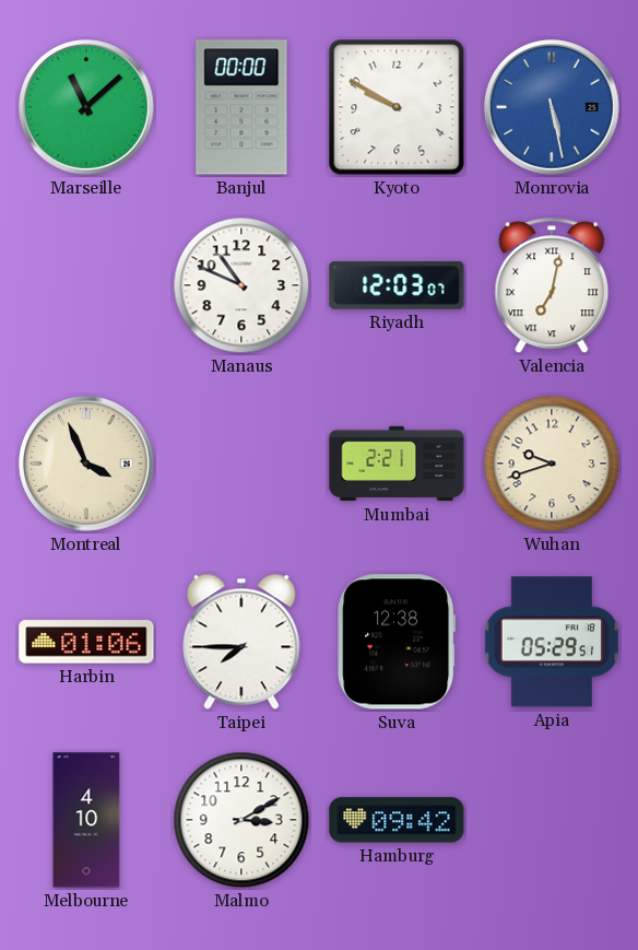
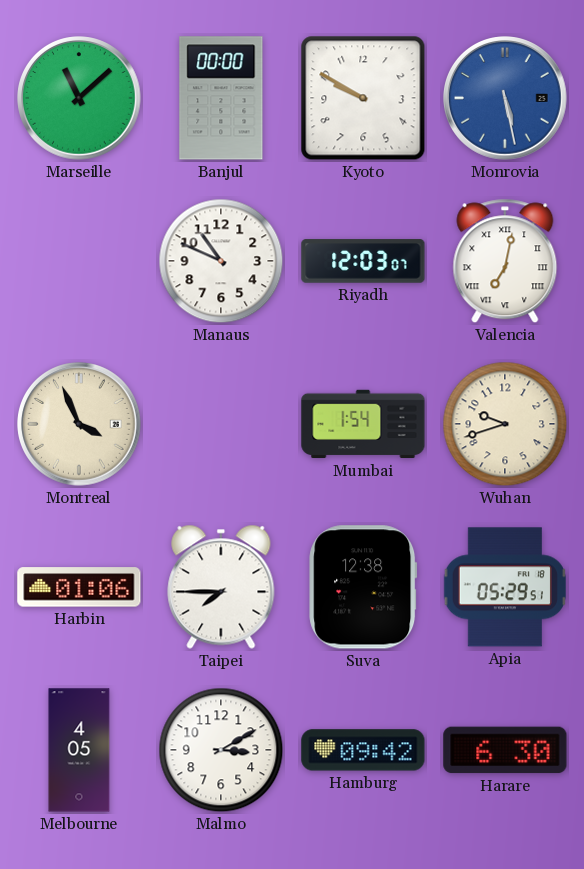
Mumbai: 2:21 -> 1:54 (363, 424)
Melbourne: 4:10 -> 4:05 (79, 750)
Harare: none -> 6:30 (505, 750)
